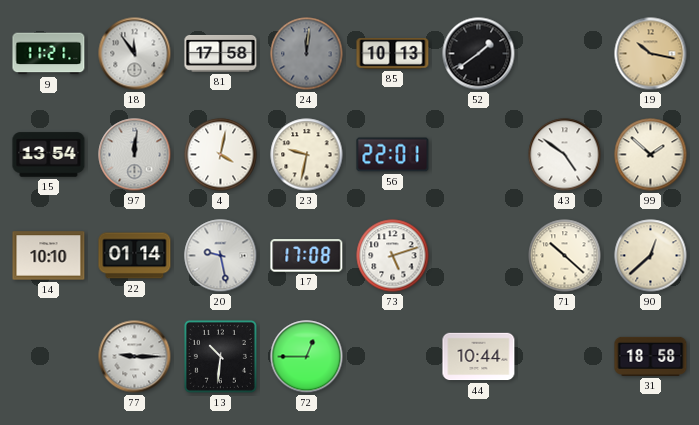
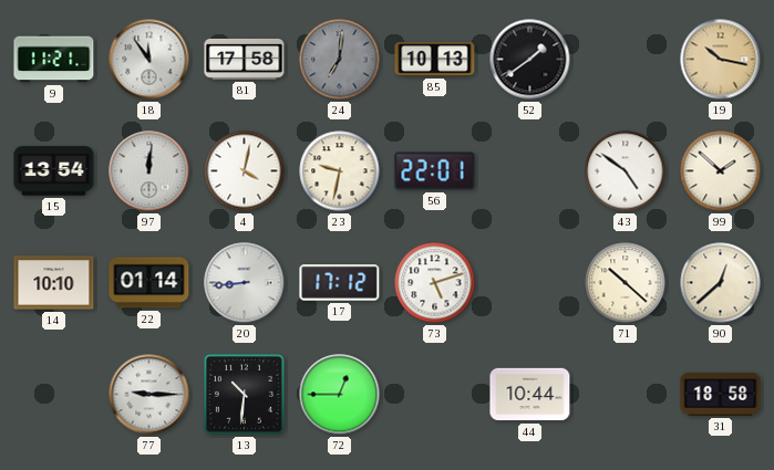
24: 12:01 -> 7:01 (340, 60)
20: 9:28 -> 8:44 (245, 283)
17: 17:08 -> 17:12 (340, 283)
